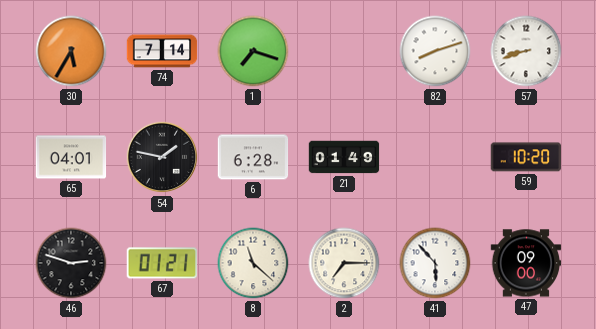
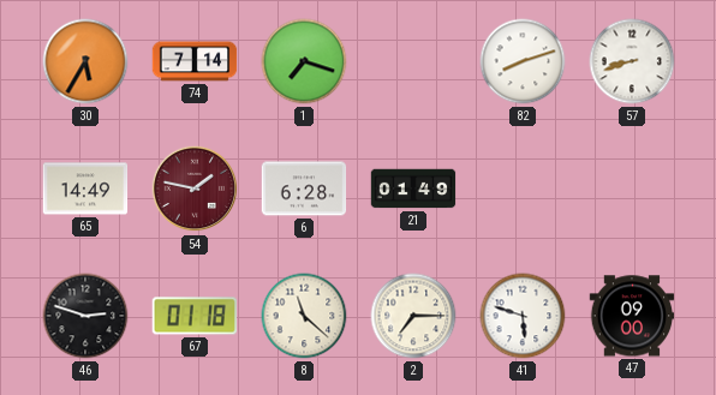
65: 04:01 -> 14:49 (85, 188)
54 dial: black -> burgundy (195, 188)
59: 10:20 -> none (526, 157)
67: 01:21 -> 01:18 (195, 316)
41: 5:53 -> 5:48 (523, 316)
